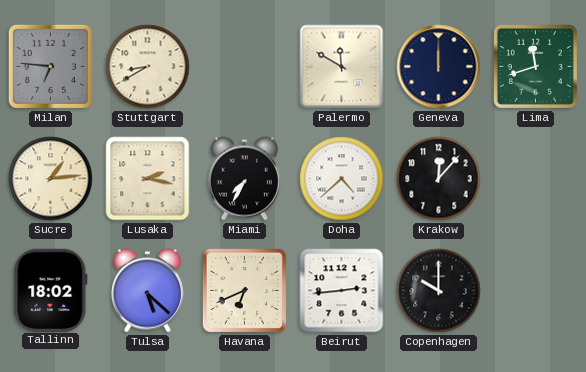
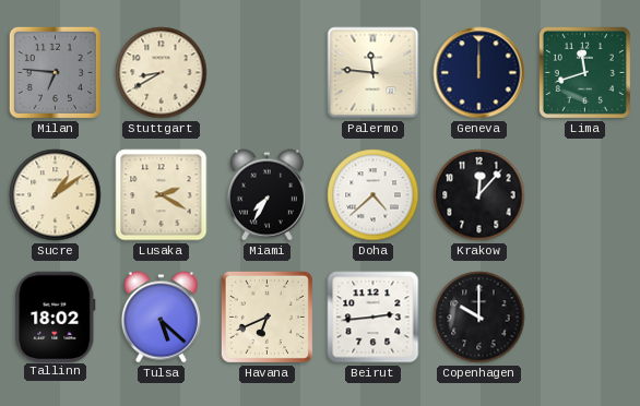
Palermo: 11:50 -> 11:46 (374, 73)
Sucre: 1:14 -> 1:09 (56, 195)
Lusaka: 2:17 -> 2:20 (162, 195)
